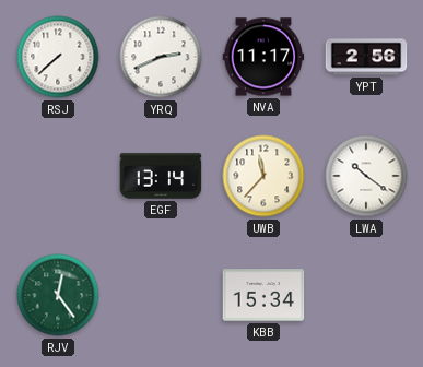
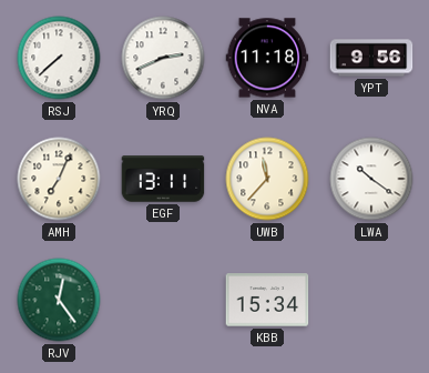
NVA: 11:17 -> 11:18 (267, 58)
YPT: 2:56 -> 9:56 (371, 58)
AMH: none -> 7:04 (59, 179)
EGF: 13:14 -> 13:11 (163, 179)
